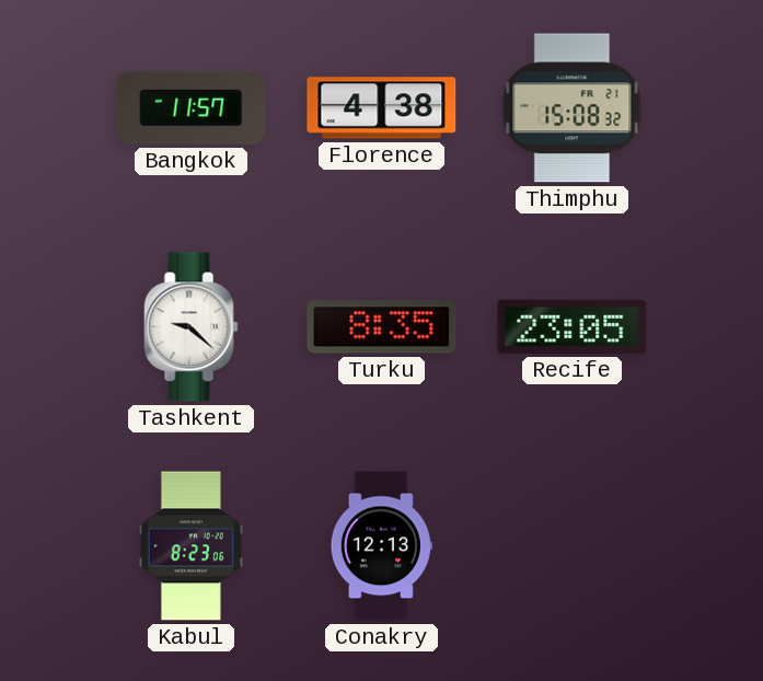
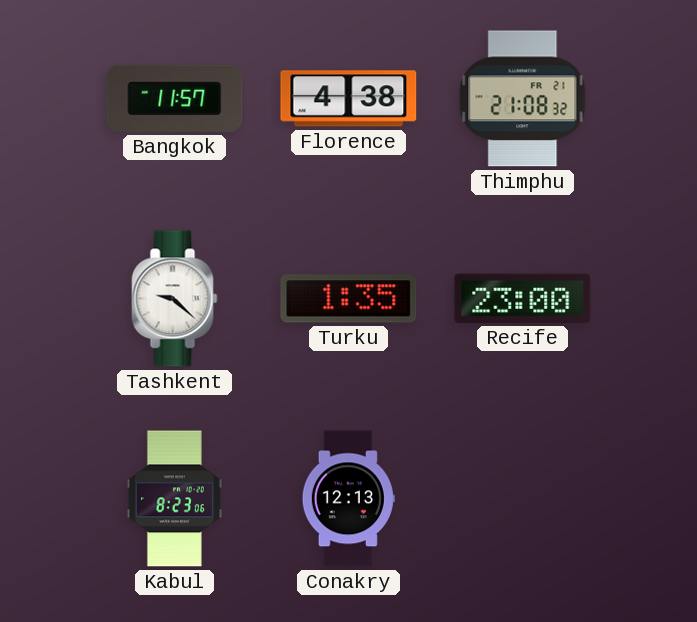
Thimphu: 15:08 -> 21:08 (523, 99)
Turku: 8:35 -> 1:35 (349, 299)
Recife: 23:05 -> 23:00 (523, 298)
